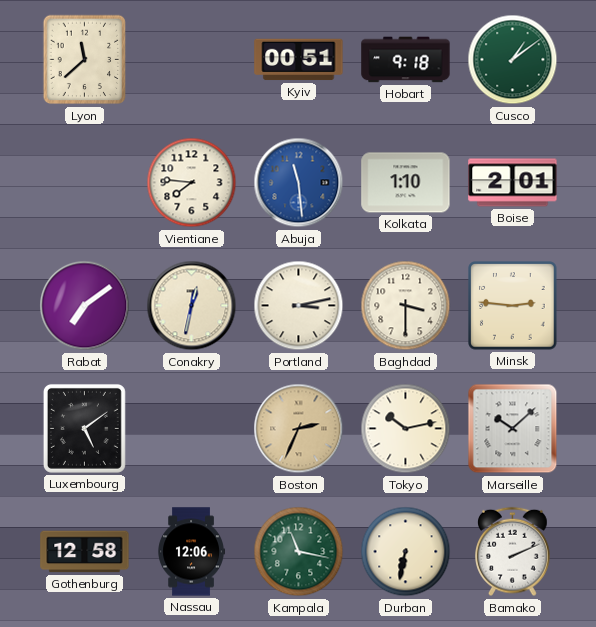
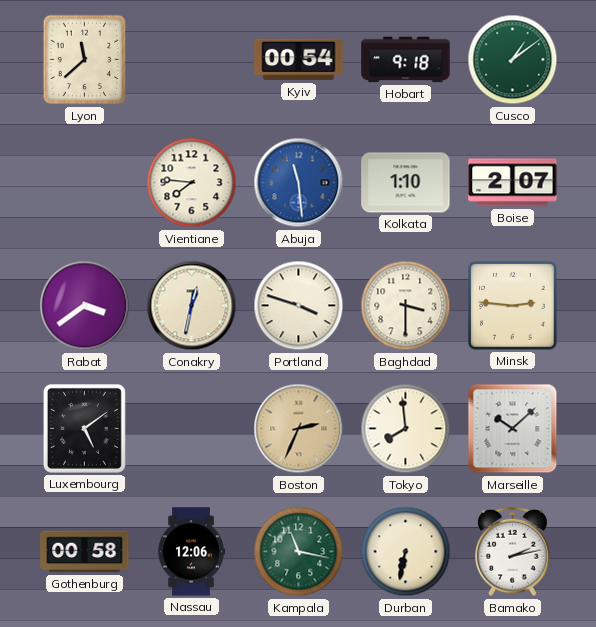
Kyiv: 00:51 -> 00:54 (299, 60)
Boise: 2:01 -> 2:07 (513, 183)
Rabat: 7:09 -> 3:39 (85, 306)
Portland: 3:13 -> 3:48 (299, 306)
Tokyo: 10:13 -> 7:59 (406, 429)
Gothenburg: 12:58 -> 00:58 (85, 552)
Bamako: 2:11 -> 2:13 (513, 552)
